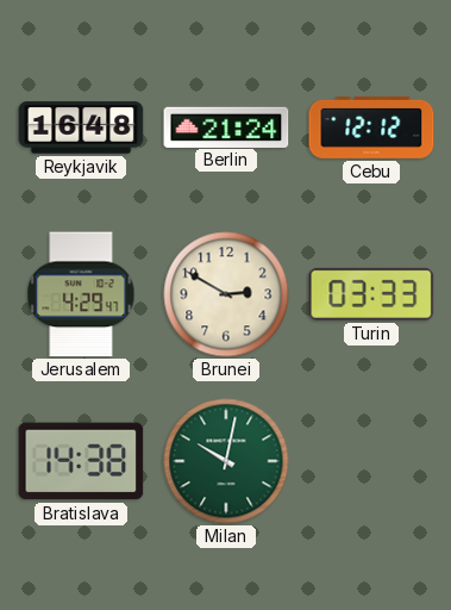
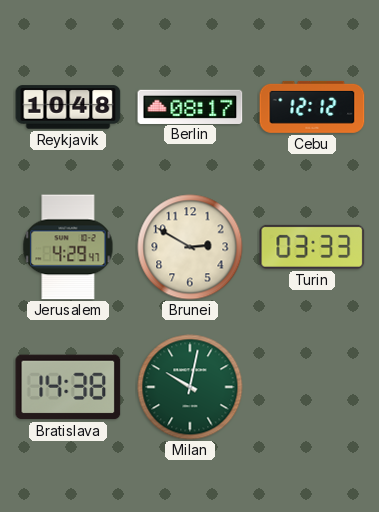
Reykjavik: 16:48 -> 10:48 (68, 107)
Berlin: 21:24 -> 08:17 (190, 106)
